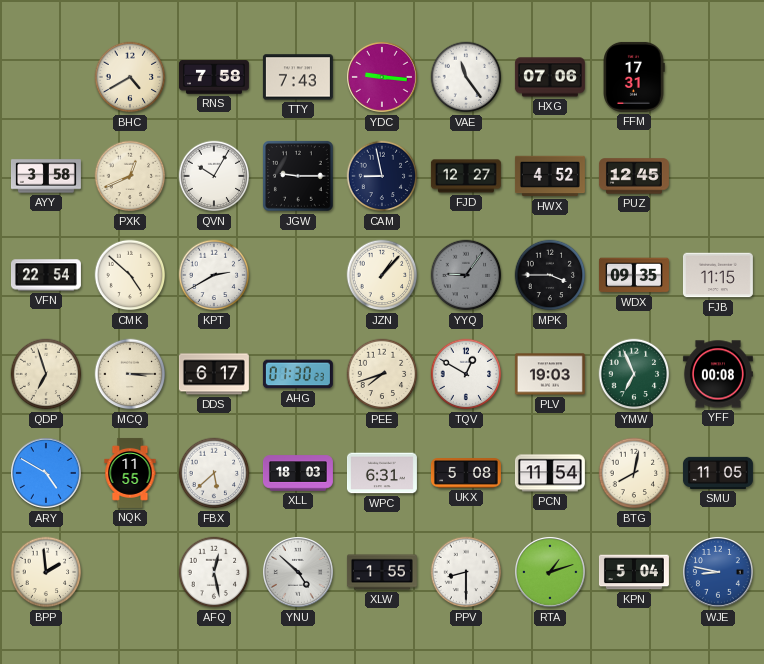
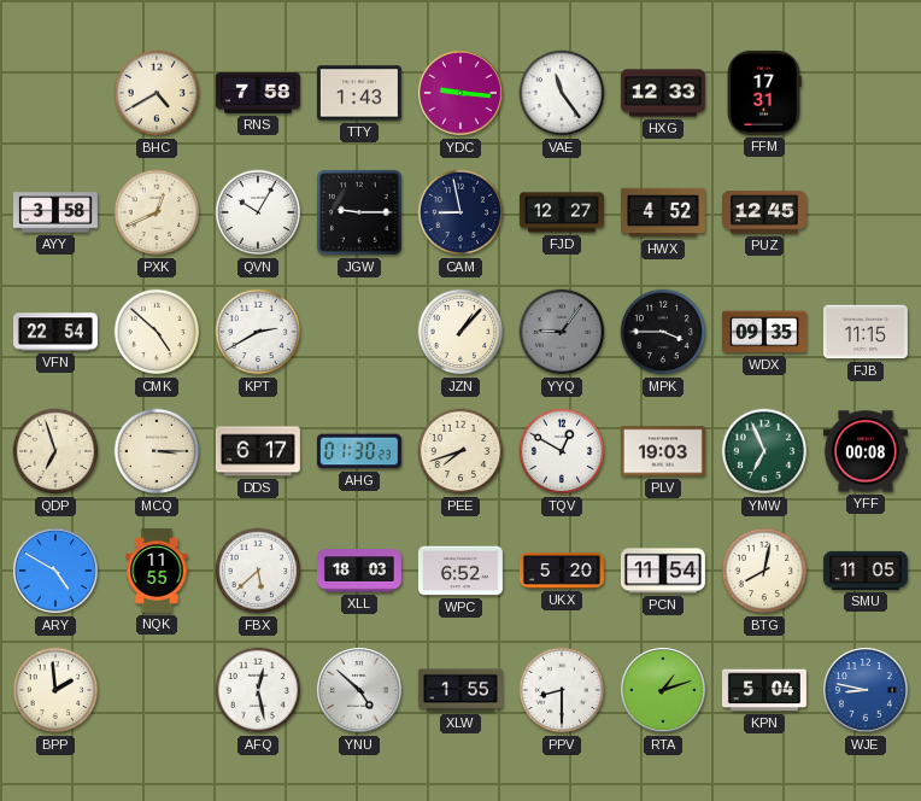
TTY: 7:43 -> 1:43 (359, 93)
HXG: 07:06 -> 12:33 (663, 93)
WPC: 6:31 -> 6:52 (461, 571)
UKX: 5:08 -> 5:20 (562, 571)
